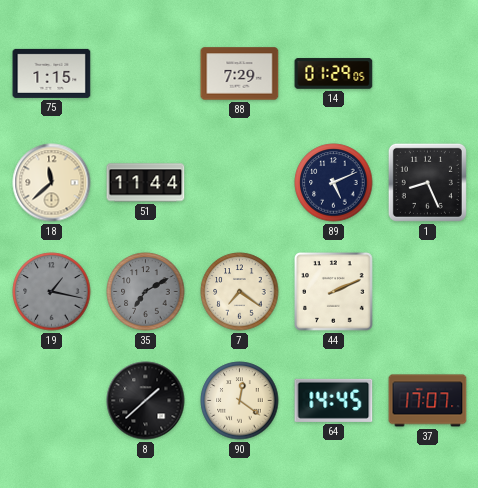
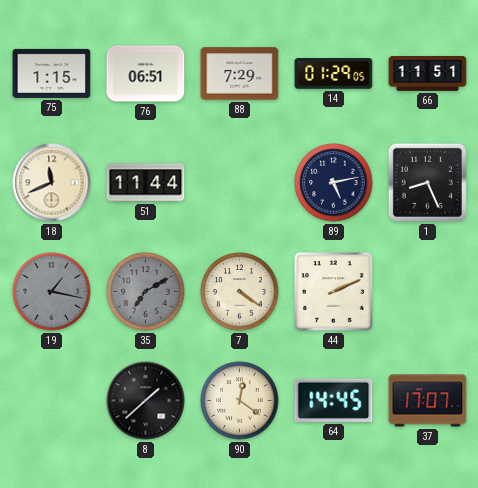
76: none -> 06:51 (146, 74)
66: none -> 11:51 (428, 74)
18: 11:38 -> 11:41 (52, 183)
89: 5:11 -> 5:13 (334, 183)
7: 7:21 -> 4:21 (240, 292)
